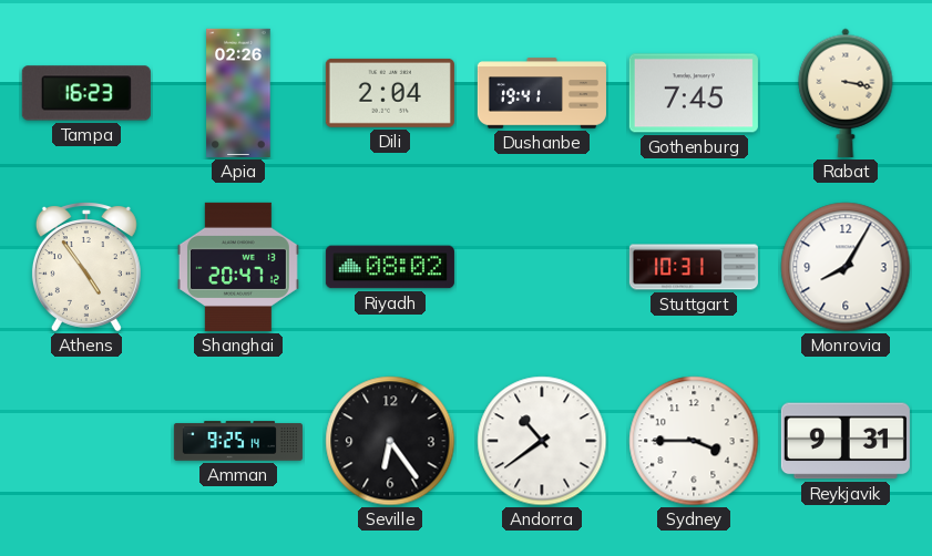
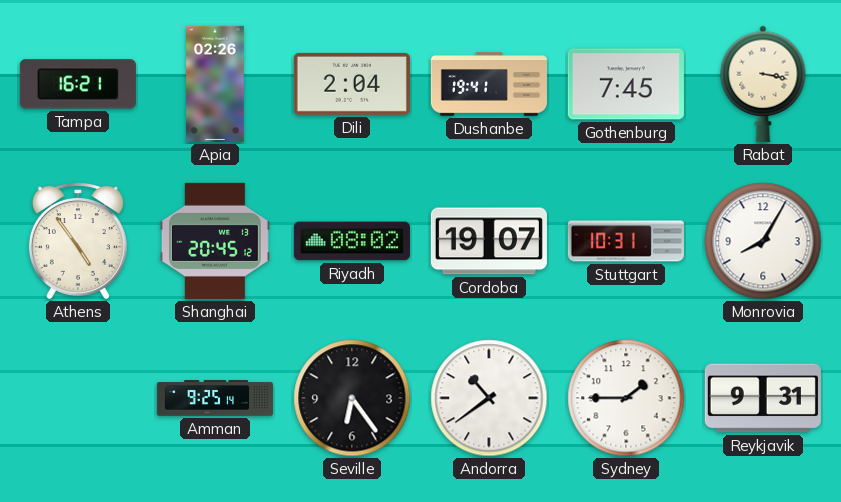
Tampa: 16:23 -> 16:21 (78, 84)
Shanghai: 20:47 -> 20:45 (215, 241)
Cordoba: none -> 19:07 (489, 241)
Sydney: 3:45 -> 1:45 (626, 398)
